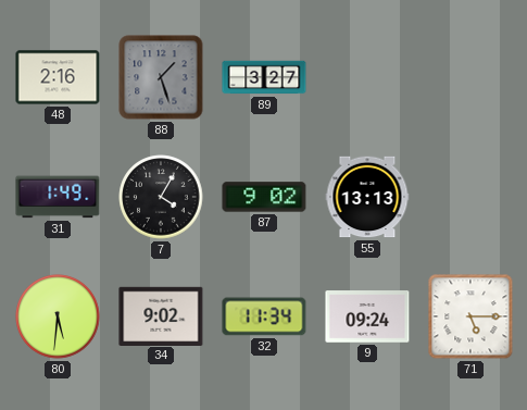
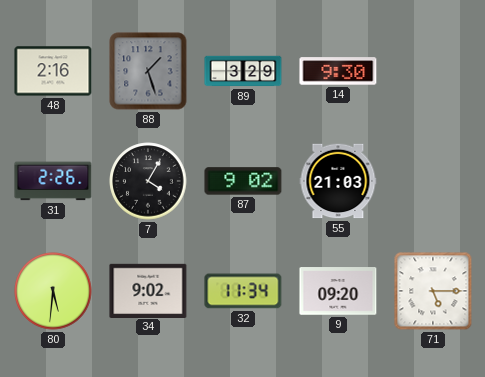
89: 3:27 -> 3:29 (243, 71)
14: none -> 9:30 (338, 71)
31: 1:49 -> 2:26 (53, 181)
55: 13:13 -> 21:03 (338, 181)
9: 09:24 -> 09:20 (338, 291)
